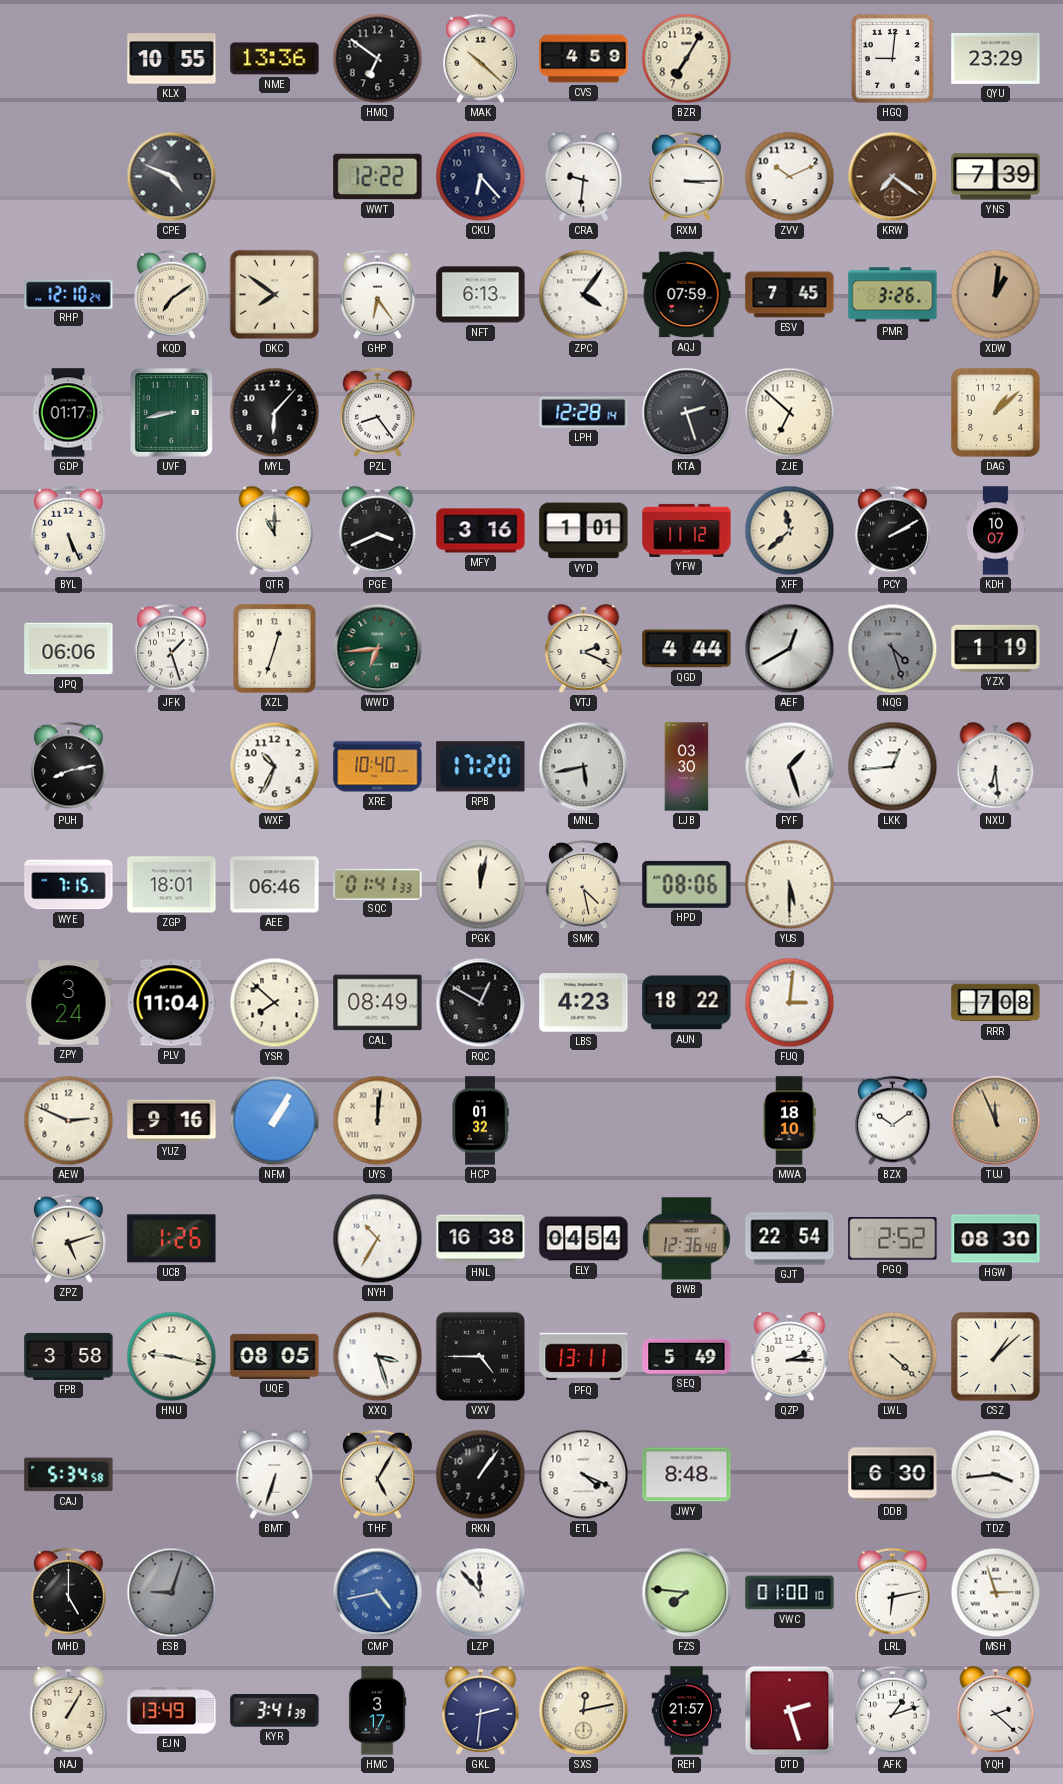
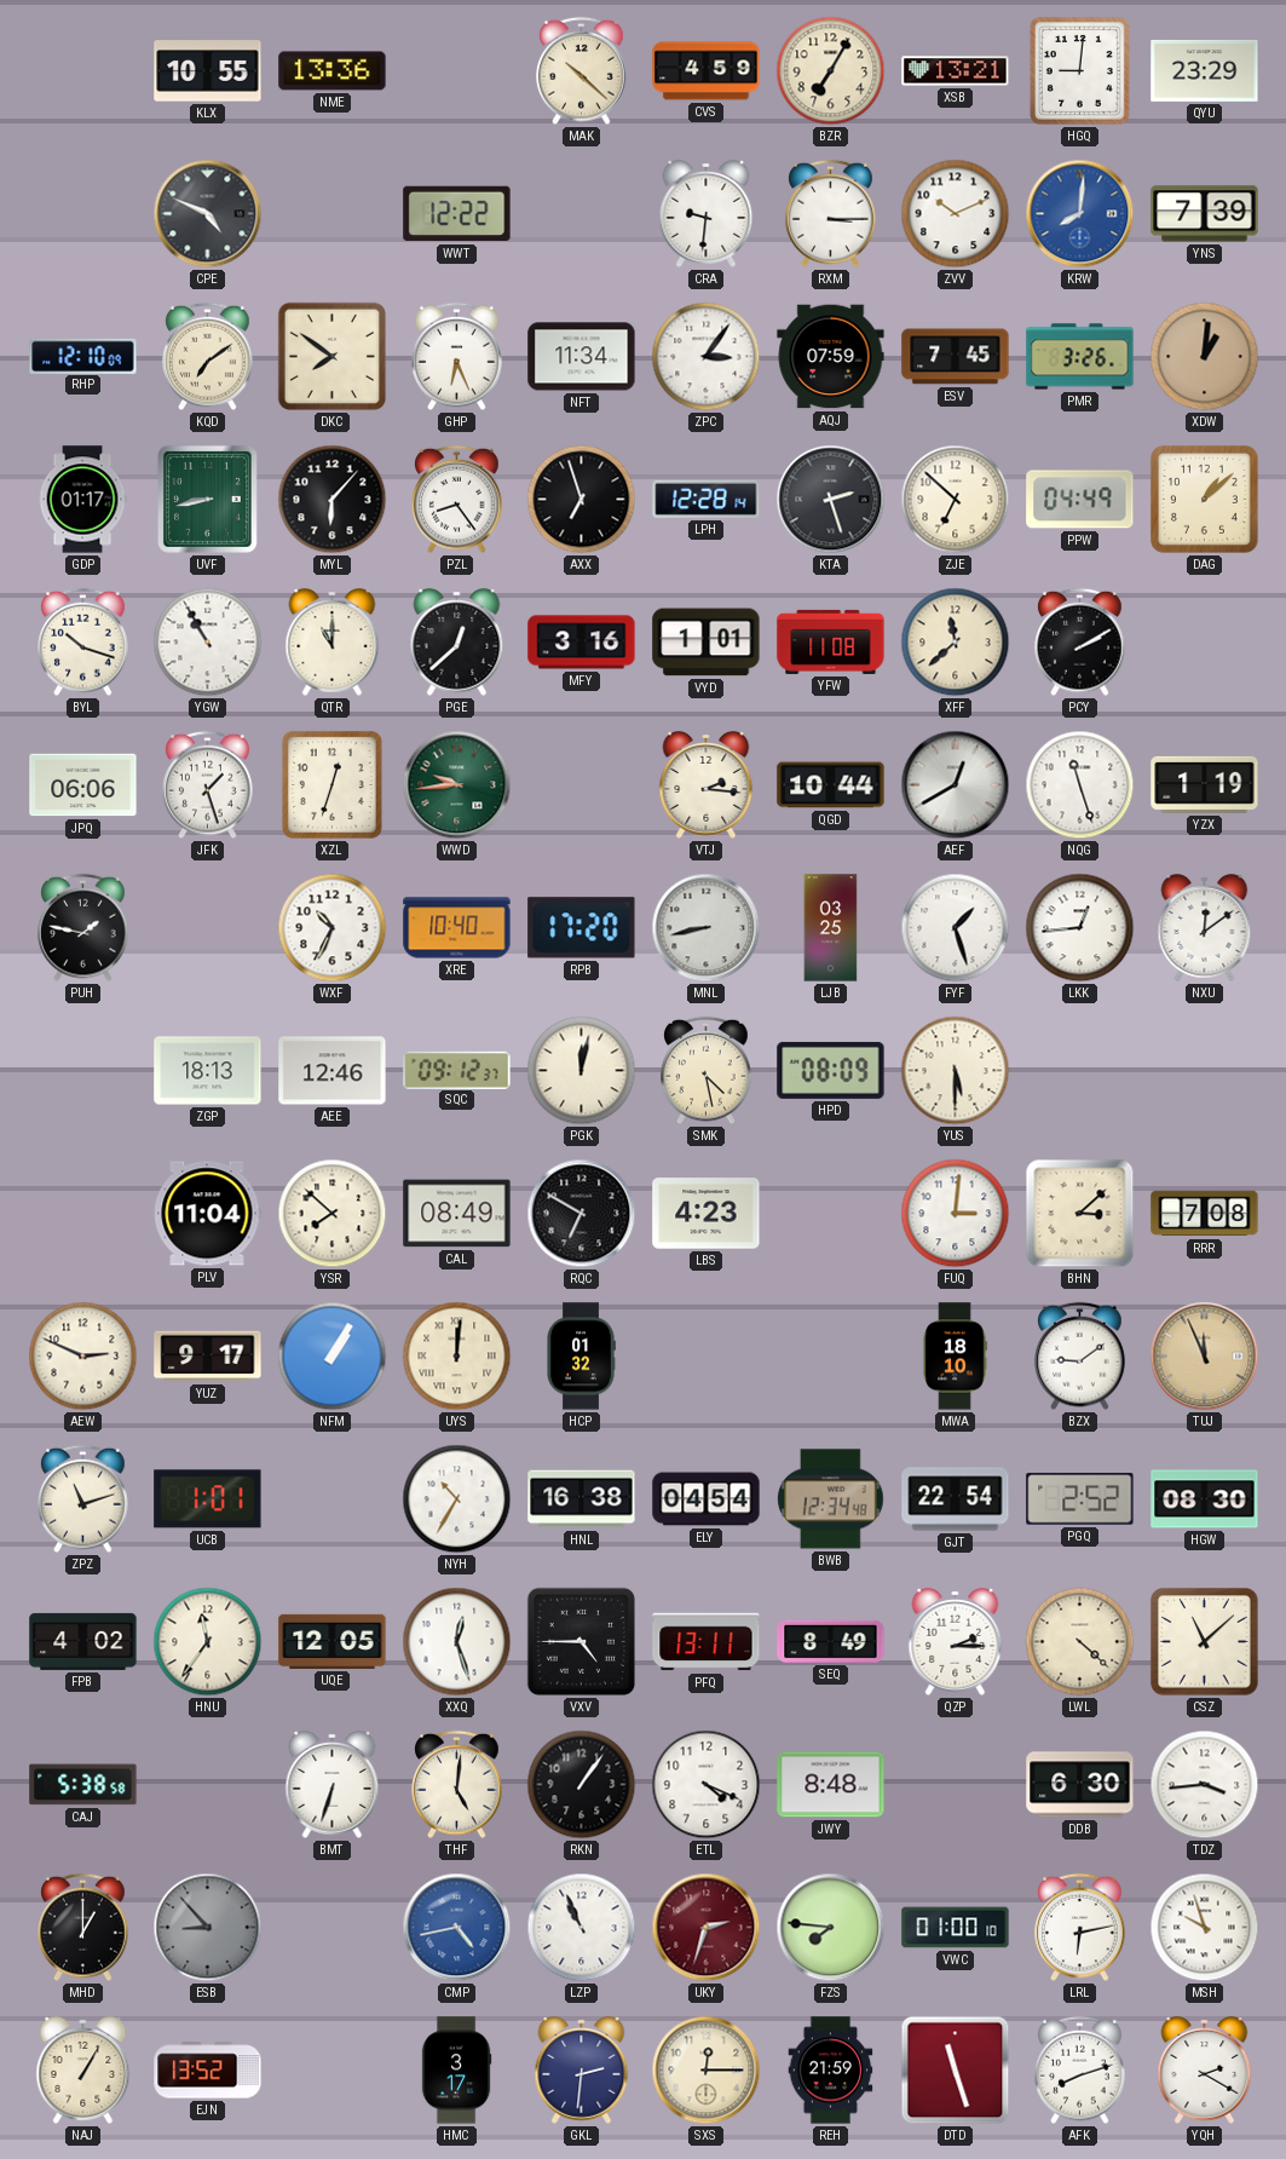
HMQ: 6:51 -> none (378, 59)
XSB: none -> 13:21 (956, 71)
CKU: 6:23 -> none (481, 177)
KRW: 7:21 -> 8:01 (1080, 214)
KRW dial: brown -> blue (1080, 214)
RHP: 12:10:24 -> 12:10:09 (83, 356)
GHP: 6:24 -> 6:26 (457, 357)
NFT: 6:13 -> 11:34 (582, 357)
ZPC: 4:06 -> 3:06 (707, 357)
AXX: none -> 6:57 (582, 500)
PPW: none -> 04:49 (1080, 500)
BYL: 5:26 -> 10:18 (83, 643)
YGW: none -> 10:55 (208, 643)
PGE: 3:41 -> 12:38 (457, 641)
YFW: 11:12 -> 11:08 (831, 641)
KDH: 10:07 -> none (996, 531)
WWD: 6:44 -> 9:44 (457, 785)
VTJ: 2:19 -> 2:16 (707, 784)
QGD: 4:44 -> 10:44 (831, 785)
NQG: 4:27 -> 11:27 (1080, 785)
NQG dial: grey -> white (1080, 785)
PUH: 8:13 -> 1:47 (83, 928)
MNL: 5:43 -> 8:43 (707, 928)
LJB: 03:30 -> 03:25 (831, 928)
NXU: 6:29 -> 12:09 (1205, 927)
WYE: 7:15 -> none (69, 885)
ZGP: 18:01 -> 18:13 (208, 1071)
AEE: 06:46 -> 12:46 (333, 1071)
SQC: 01:41 -> 09:12 (457, 1070)
HPD: 08:06 -> 08:09 (831, 1070)
ZPY: 3:24 -> none (69, 1003)
RQC: 12:50 -> 6:50 (582, 1214)
AUN: 18:22 -> none (687, 1003)
BHN: none -> 3:08 (1080, 1214)
YUZ: 9:16 -> 9:17 (208, 1357)
BZX: 10:09 -> 9:09 (1080, 1357)
ZPZ: 5:12 -> 11:12 (83, 1499)
UCB: 1:26 -> 1:01 (208, 1499)
BWB: 12:36 -> 12:34 (831, 1499)
FPB: 3:58 -> 4:02 (83, 1641)
HNU: 9:17 -> 11:36 (208, 1642)
UQE: 08:05 -> 12:05 (333, 1641)
XXQ: 3:27 -> 12:27 (457, 1642)
SEQ: 5:49 -> 8:49 (831, 1641)
CSZ: 1:08 -> 11:08 (1205, 1642)
CAJ: 5:34 -> 5:38 (83, 1785)
THF: 5:05 -> 5:01 (457, 1785)
MHD: 5:00 -> 1:00 (83, 1928)
ESB: 9:03 -> 8:53 (208, 1928)
LZP: 11:53 -> 10:56 (582, 1928)
UKY: none -> 2:33 (707, 1928)
MSH: 2:57 -> 9:57 (1205, 1928)
EJN: 13:49 -> 13:52 (208, 2071)
KYR: 3:41 -> none (275, 1711)
SXS: 12:13 -> 12:15 (707, 2071)
REH: 21:57 -> 21:59 (831, 2071)
DTD: 2:27 -> 11:27 (956, 2071)
AFK: 1:12 -> 8:12 (1080, 2071)
YQH: 2:22 -> 2:20 (1205, 2069)
